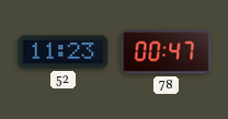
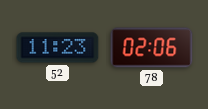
78: 00:47 -> 02:06 (152, 48)
